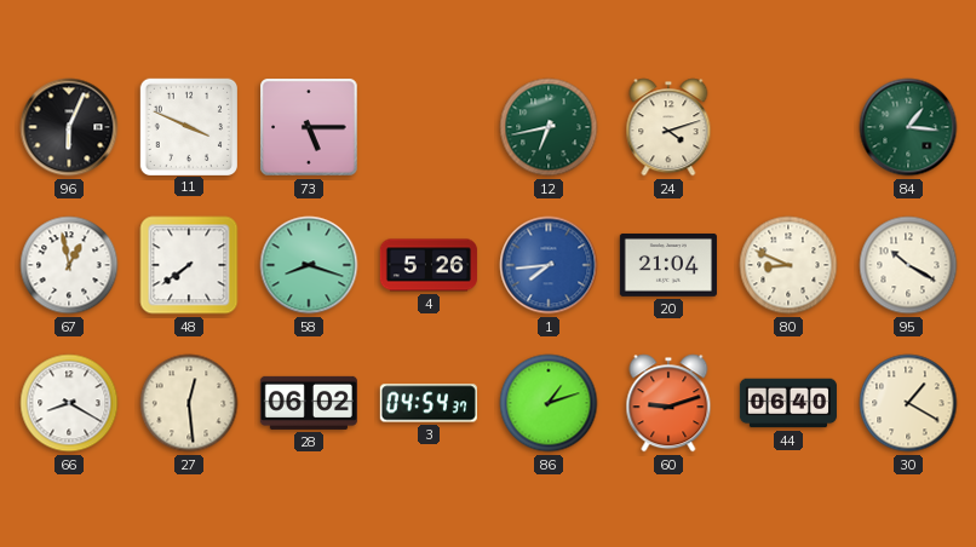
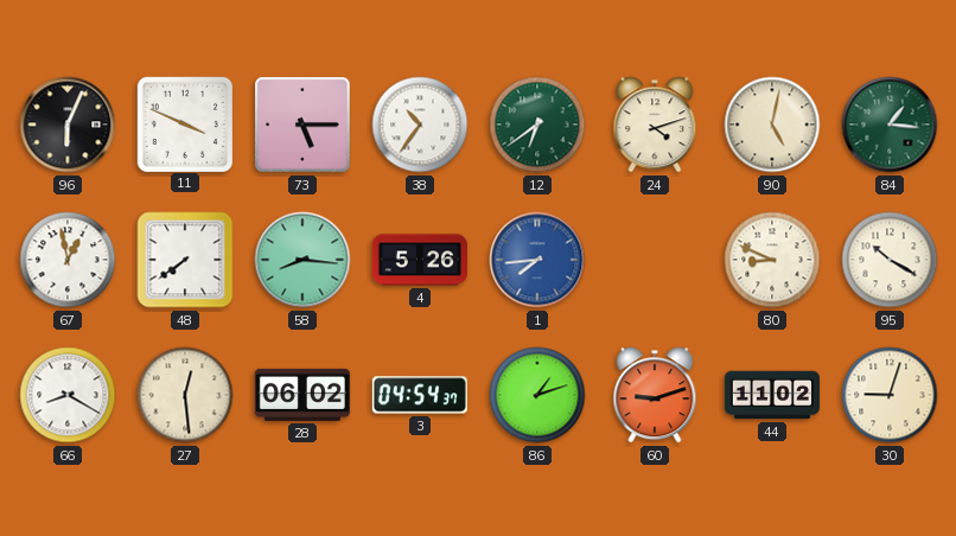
38: none -> 10:36 (420, 125)
12: 6:43 -> 6:39 (537, 125)
90: none -> 5:02 (772, 125)
58: 8:18 -> 8:16 (302, 260)
20: 21:04 -> none (668, 265)
44: 06:40 -> 11:02 (771, 395)
30: 1:20 -> 9:03 (890, 395)
